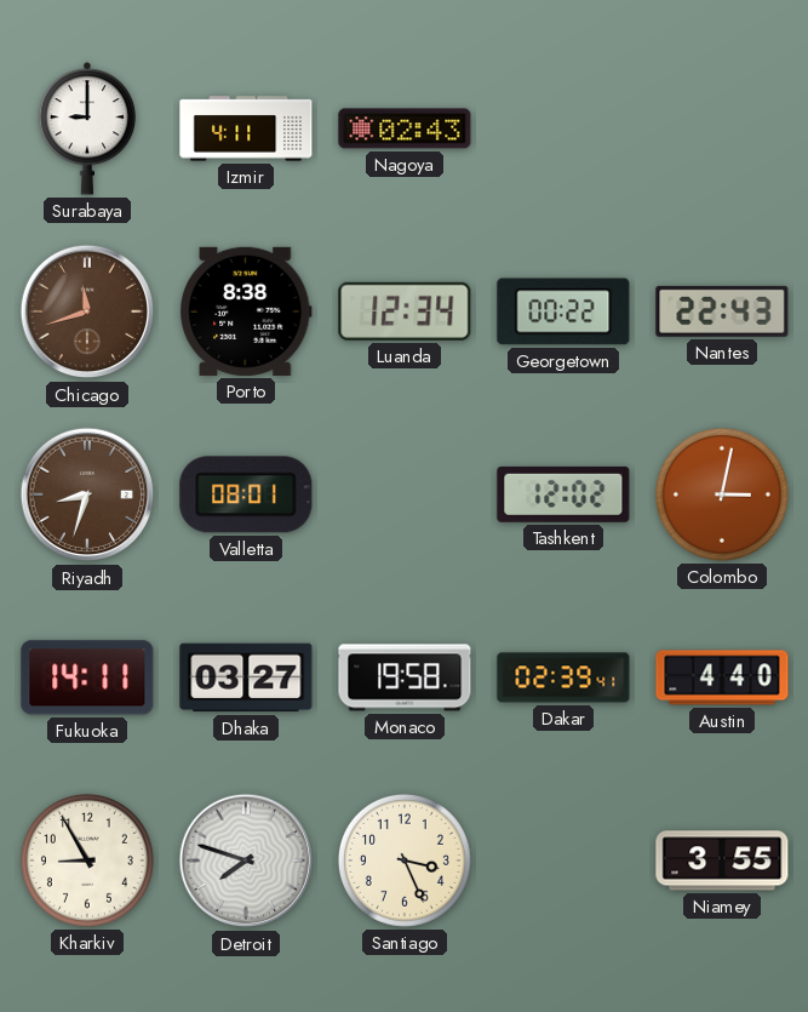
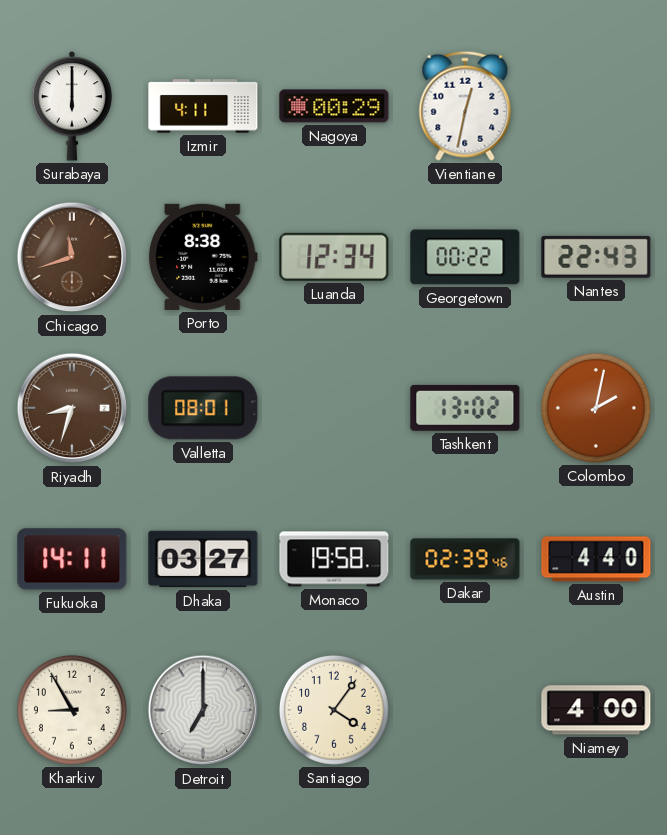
Surabaya: 9:00 -> 6:00 (72, 106)
Nagoya: 02:43 -> 00:29 (334, 106)
Vientiane: none -> 12:32 (465, 106)
Tashkent: 12:02 -> 13:02 (465, 408)
Colombo: 3:02 -> 2:02 (596, 408)
Dakar: 02:39:41 -> 02:39:46 (465, 559)
Detroit: 7:48 -> 7:00 (203, 710)
Santiago: 3:26 -> 4:06 (334, 710)
Niamey: 3:55 -> 4:00 (596, 710)
